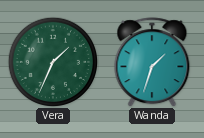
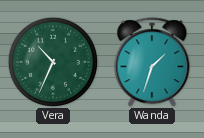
Vera: 1:34 -> 10:34 (52, 61)
